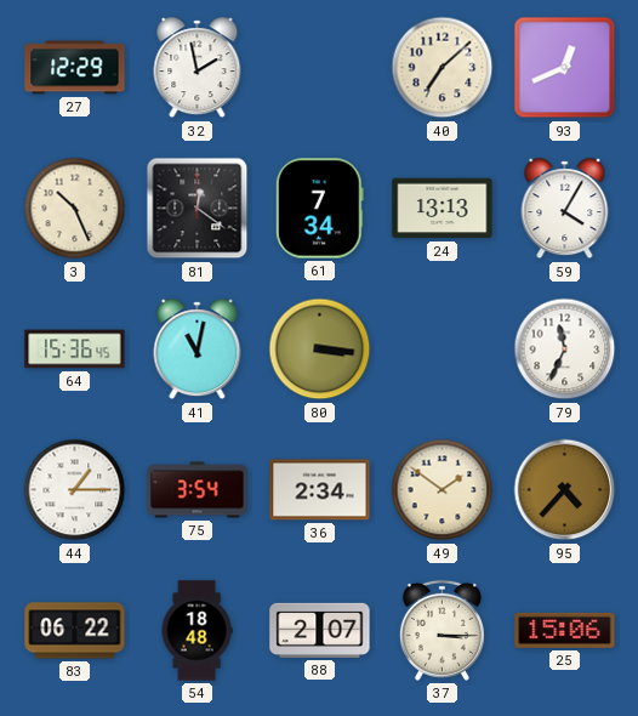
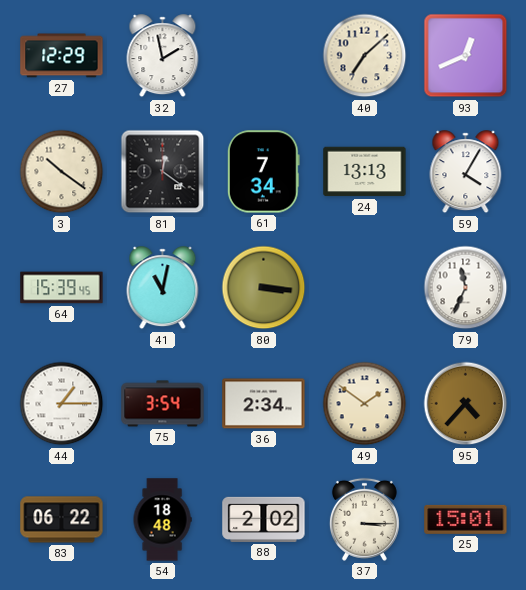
3: 10:26 -> 10:21 (62, 172)
64: 15:36 -> 15:39 (62, 288)
88: 2:07 -> 2:02 (264, 519)
25: 15:06 -> 15:01 (466, 519)
